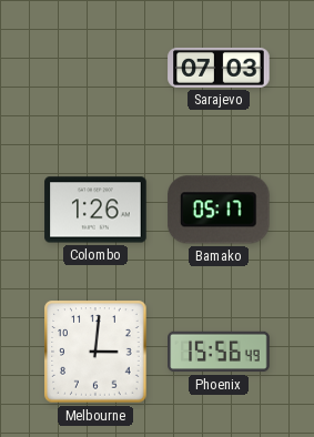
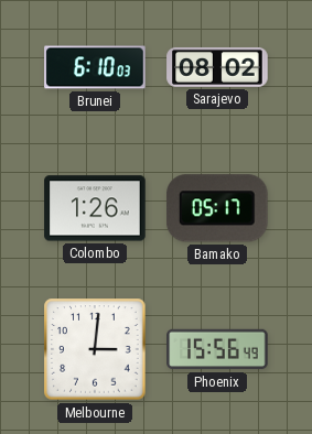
Brunei: none -> 6:10 (95, 67)
Sarajevo: 07:03 -> 08:02 (217, 67)
